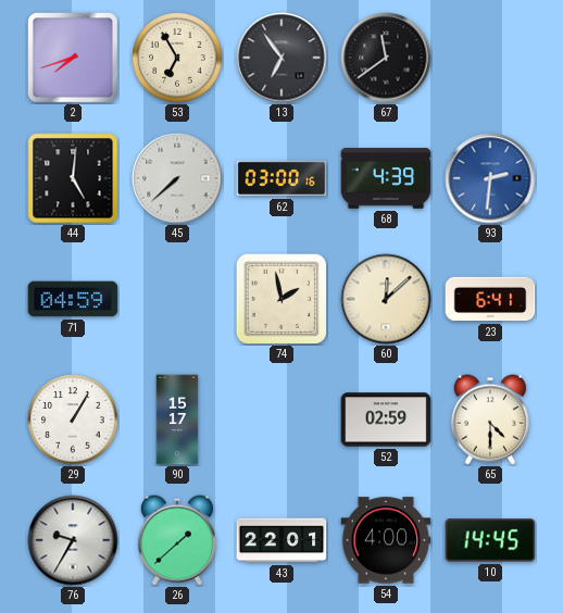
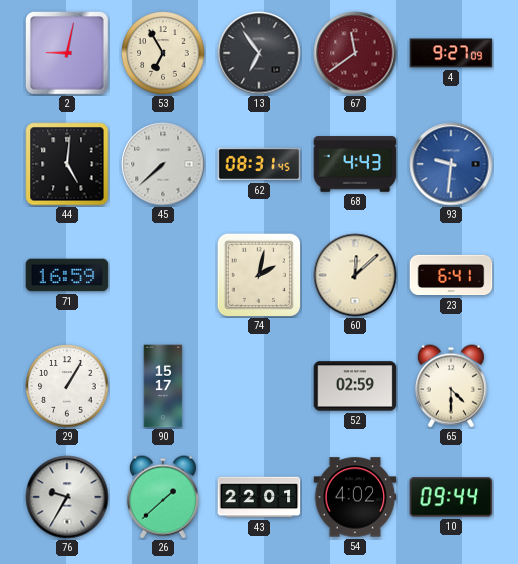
2: 7:42 -> 9:02 (68, 54)
67 dial: black -> burgundy (355, 53)
4: none -> 9:27 (451, 53)
62: 03:00 -> 08:31 (259, 164)
68: 4:39 -> 4:43 (355, 164)
93: 2:31 -> 9:31 (451, 164)
71: 04:59 -> 16:59 (67, 275)
74: 1:58 -> 2:02 (258, 274)
54: 4:00 -> 4:02 (355, 497)
10: 14:45 -> 09:44 (451, 497)
